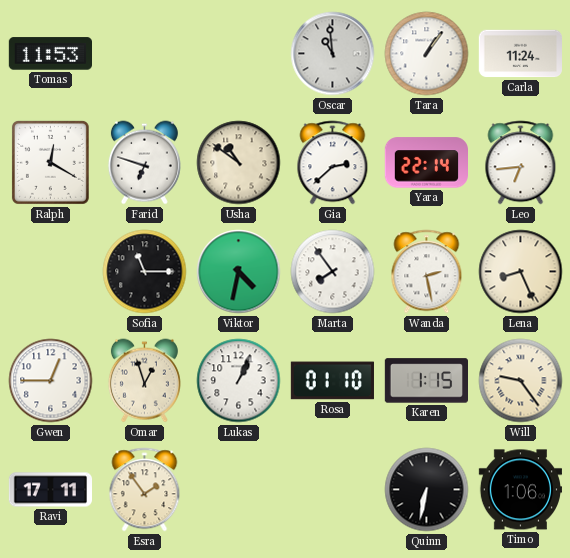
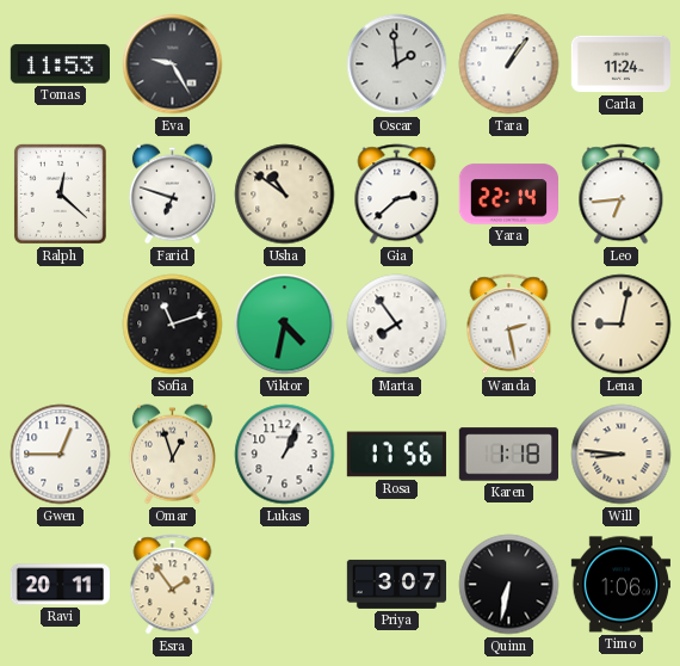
Eva: none -> 9:25 (173, 64)
Oscar: 10:59 -> 1:59 (397, 64)
Ralph: 12:20 -> 12:22 (60, 193)
Sofia: 11:15 -> 11:12 (173, 325)
Lena: 8:26 -> 9:02 (622, 325)
Rosa: 01:10 -> 17:56 (396, 455)
Karen: 1:15 -> 1:18 (508, 455)
Will: 9:24 -> 8:46 (622, 455)
Ravi: 17:11 -> 20:11 (60, 585)
Priya: none -> 3:07 (396, 584)
